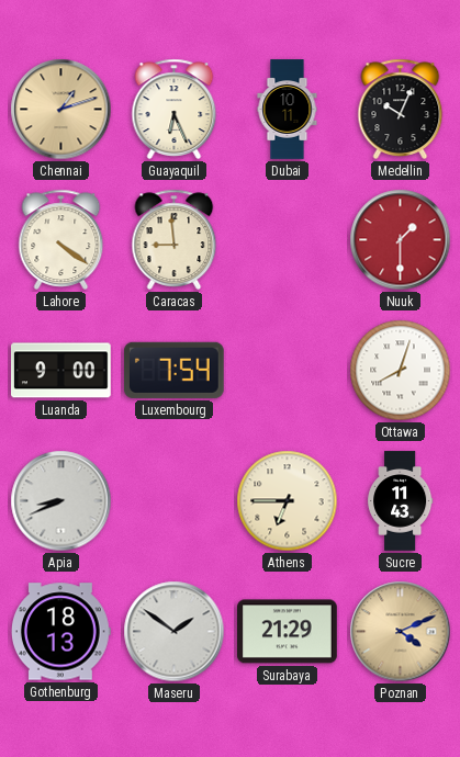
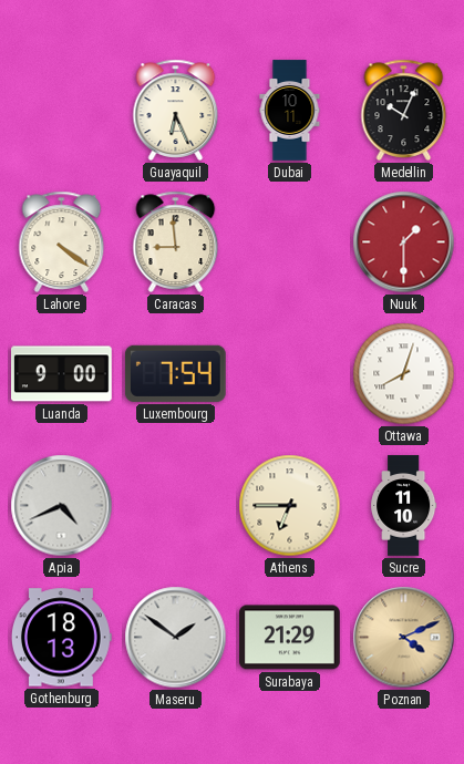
Chennai: 1:12 -> none (61, 110)
Apia: 8:41 -> 4:41 (62, 506)
Sucre: 11:43 -> 11:10 (404, 506)
